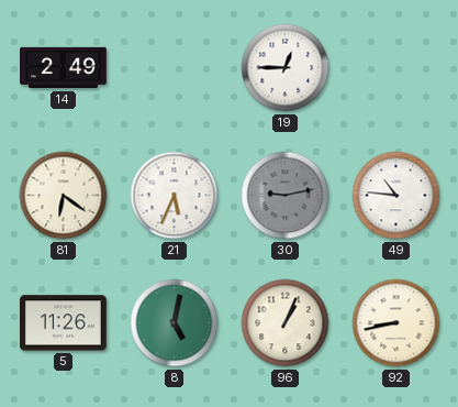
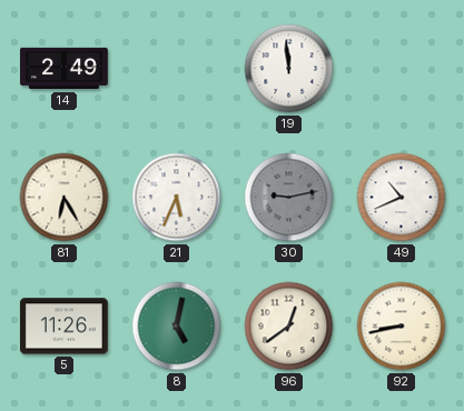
19: 12:45 -> 11:59 (289, 69)
81: 6:21 -> 6:25 (65, 198)
49: 10:46 -> 10:41 (402, 198)
96: 1:04 -> 12:39 (289, 327)
